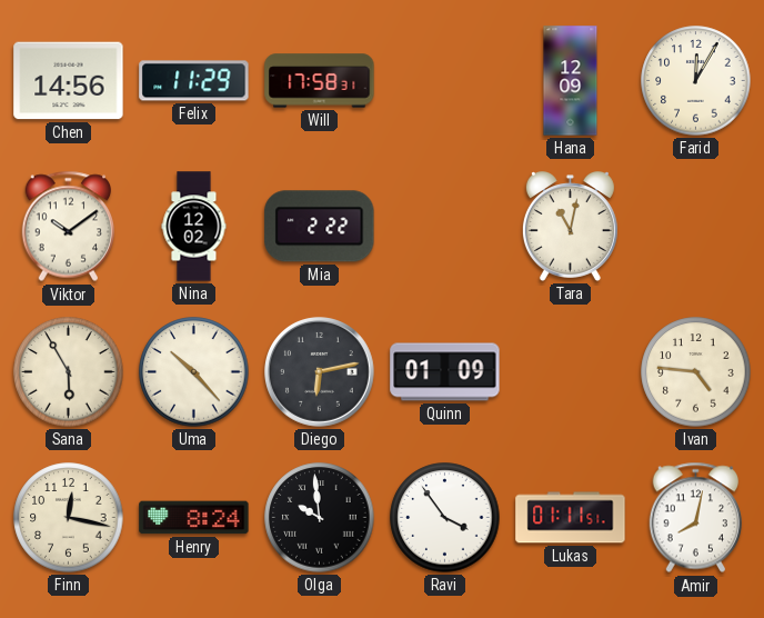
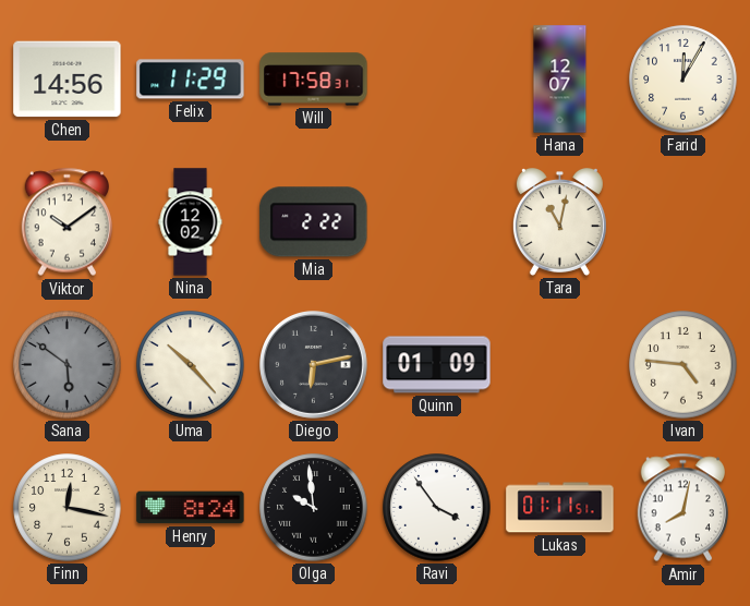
Hana: 12:09 -> 12:07 (560, 80)
Sana: 5:55 -> 5:51 (68, 365)
Sana dial: cream -> grey (68, 365)
